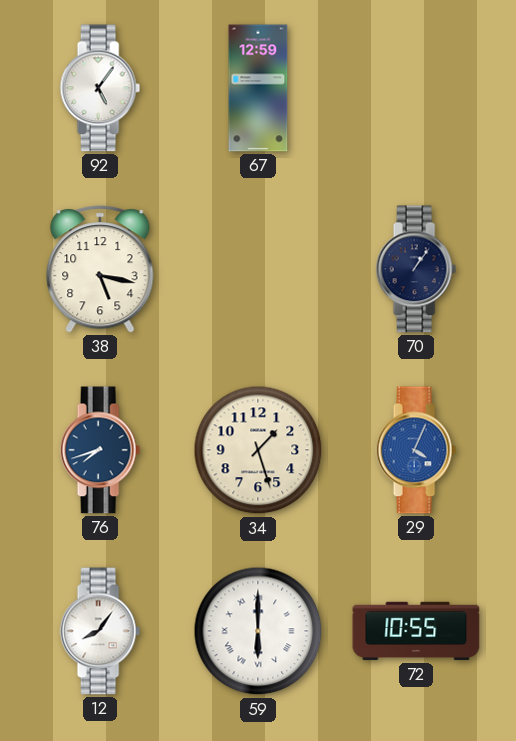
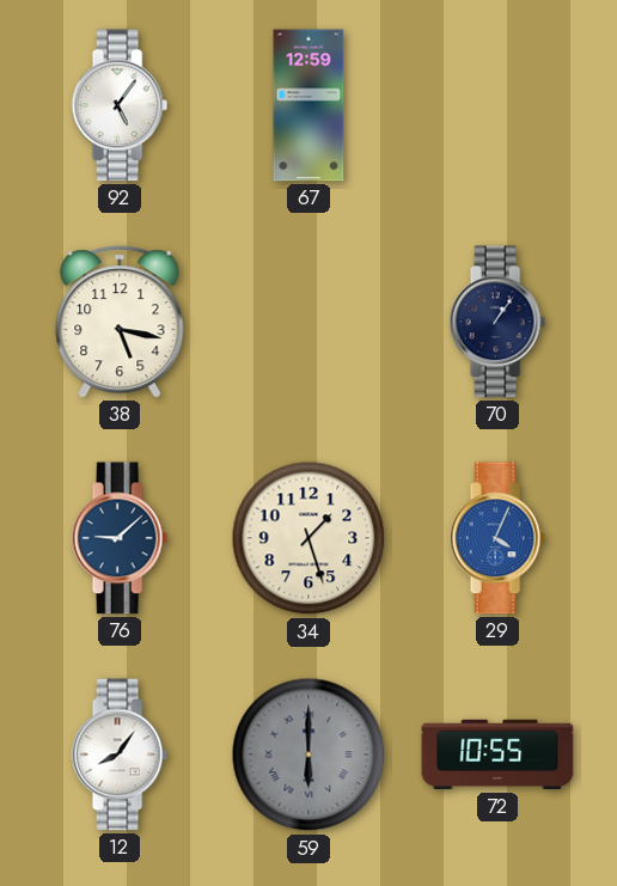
76: 7:42 -> 9:08 (120, 538)
59 dial: white -> grey (308, 754)
